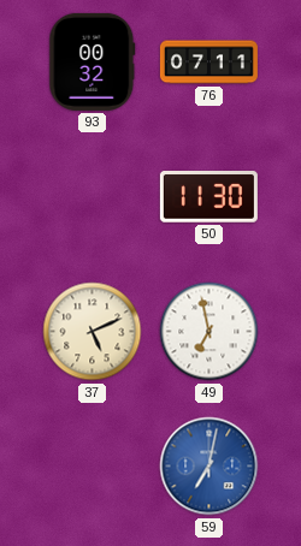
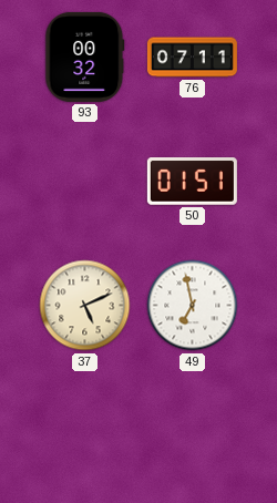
50: 11:30 -> 01:51 (192, 182)
59: 7:02 -> none (209, 467)
